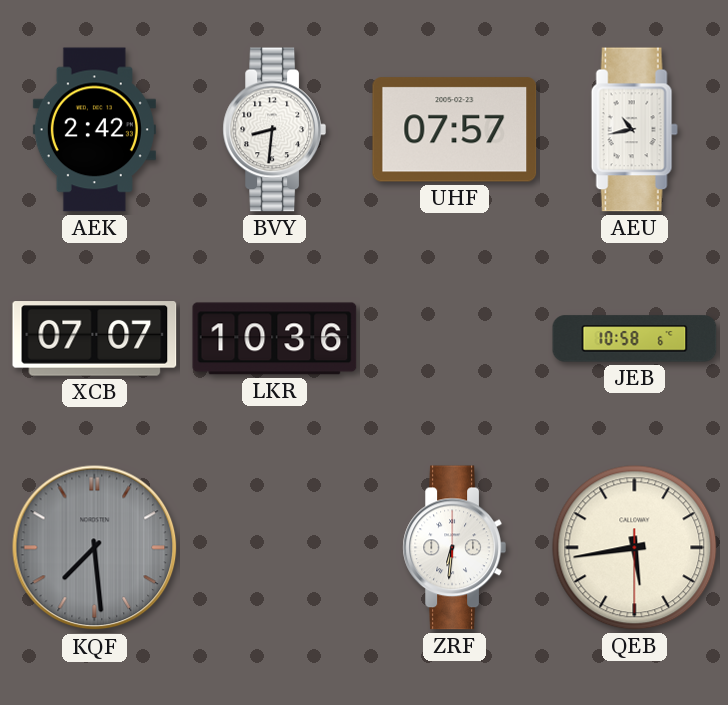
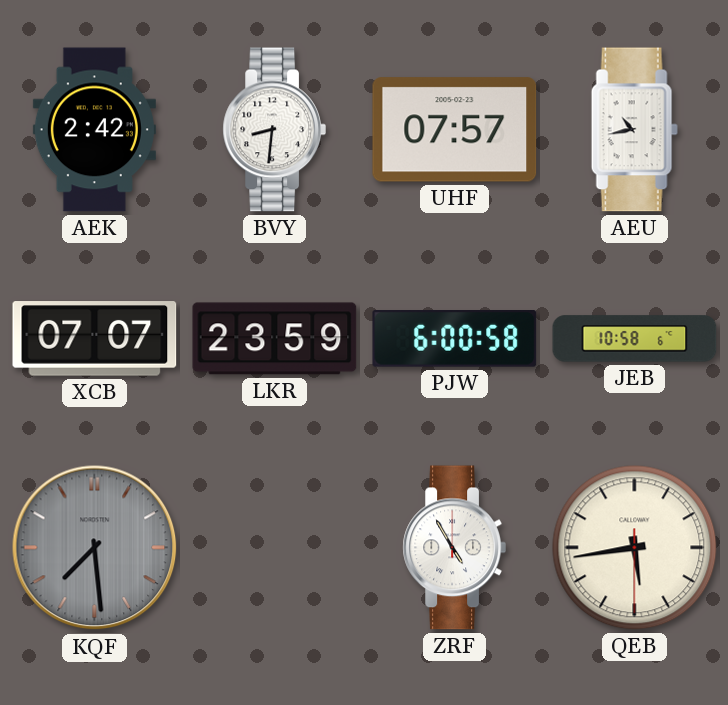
LKR: 10:36 -> 23:59 (275, 339)
PJW: none -> 6:00 (455, 339)
ZRF: 6:31 -> 4:55 (454, 548)
